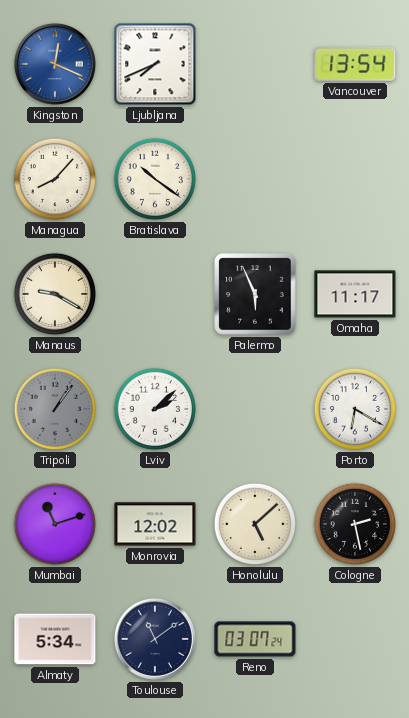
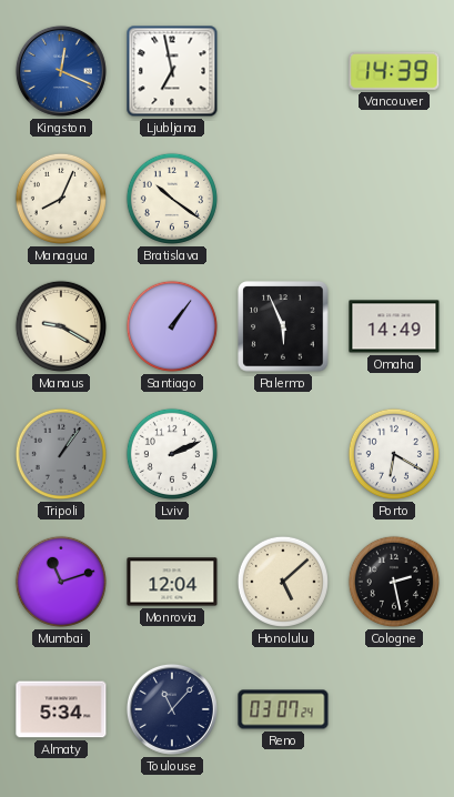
Ljubljana: 7:41 -> 6:58 (172, 71)
Vancouver: 13:54 -> 14:39 (394, 71)
Managua: 8:07 -> 8:04 (61, 199)
Santiago: none -> 1:06 (172, 326)
Omaha: 11:17 -> 14:49 (394, 326)
Lviv: 2:08 -> 2:11 (172, 454)
Monrovia: 12:02 -> 12:04 (172, 582)
Toulouse: 11:09 -> 11:07 (172, 709)
